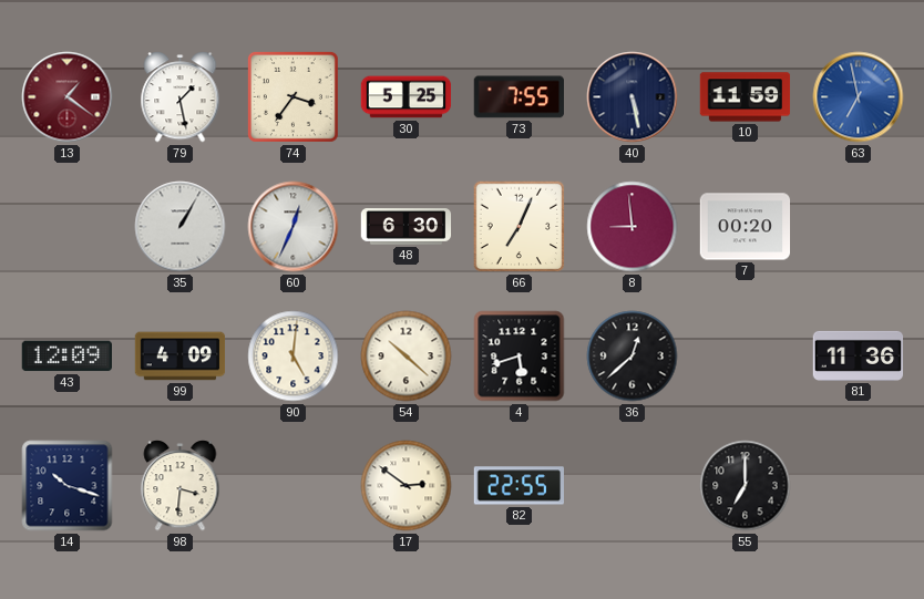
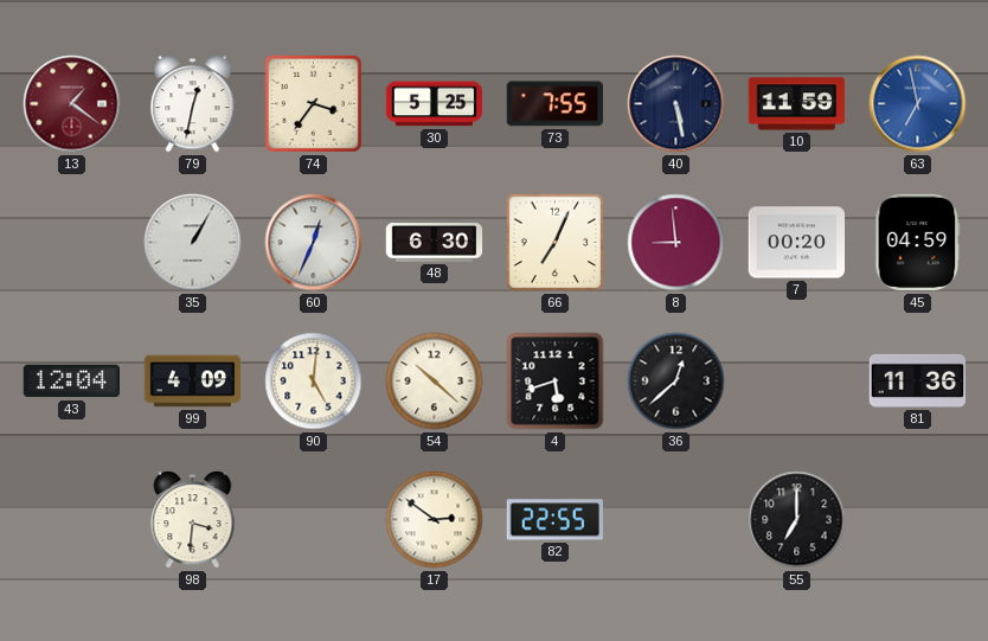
79: 1:28 -> 12:32 (193, 104)
45: none -> 04:59 (918, 243)
43: 12:09 -> 12:04 (71, 382)
14: 10:18 -> none (68, 486)
